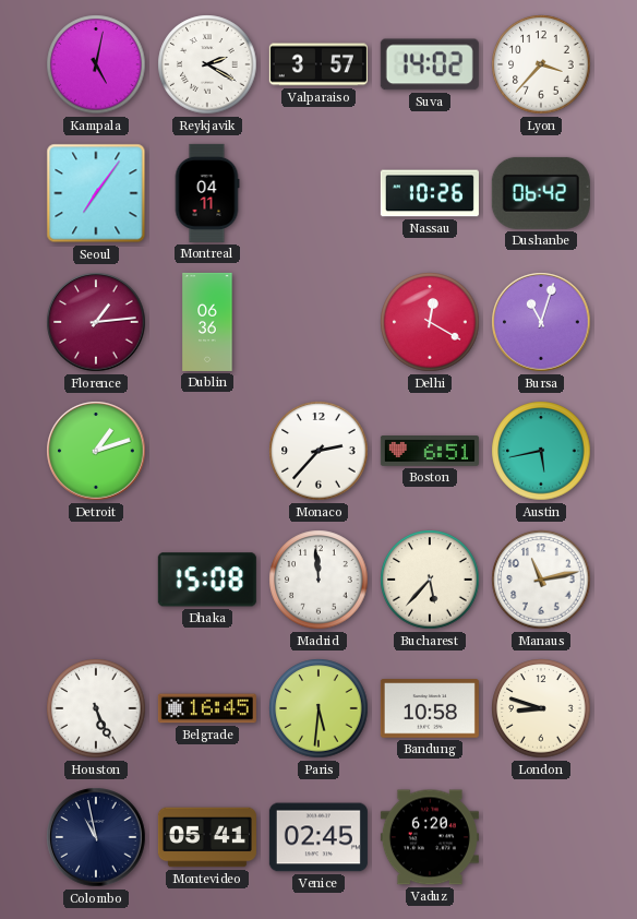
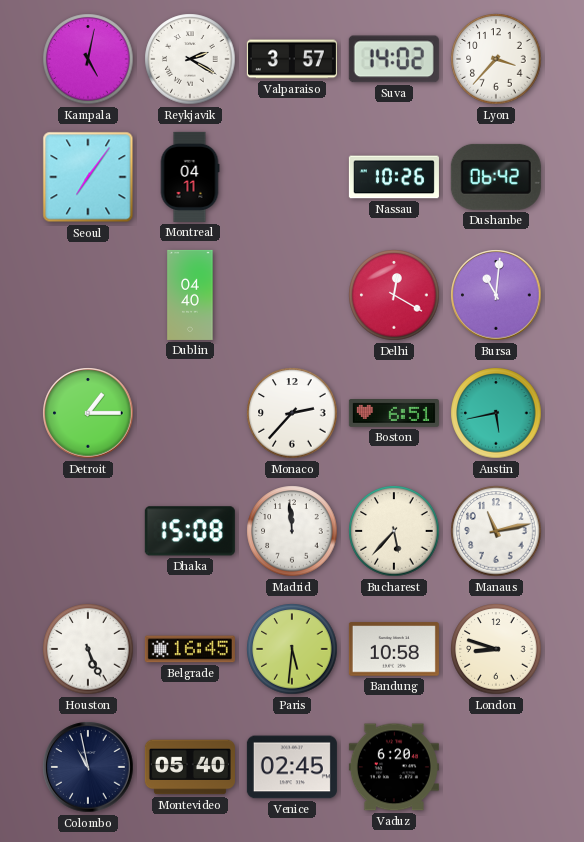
Florence: 1:14 -> none (96, 322)
Dublin: 06:36 -> 04:40 (190, 295)
Bursa: 11:03 -> 11:01 (496, 295)
Detroit: 1:12 -> 1:15 (88, 413)
Montevideo: 05:41 -> 05:40 (190, 767)
